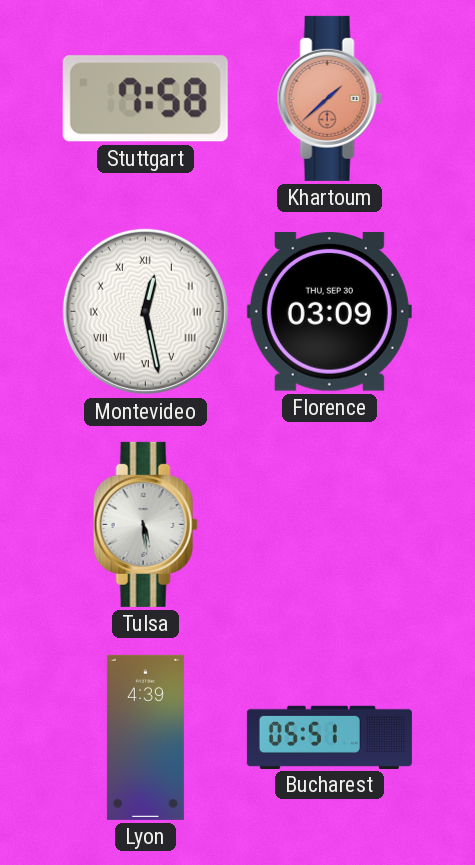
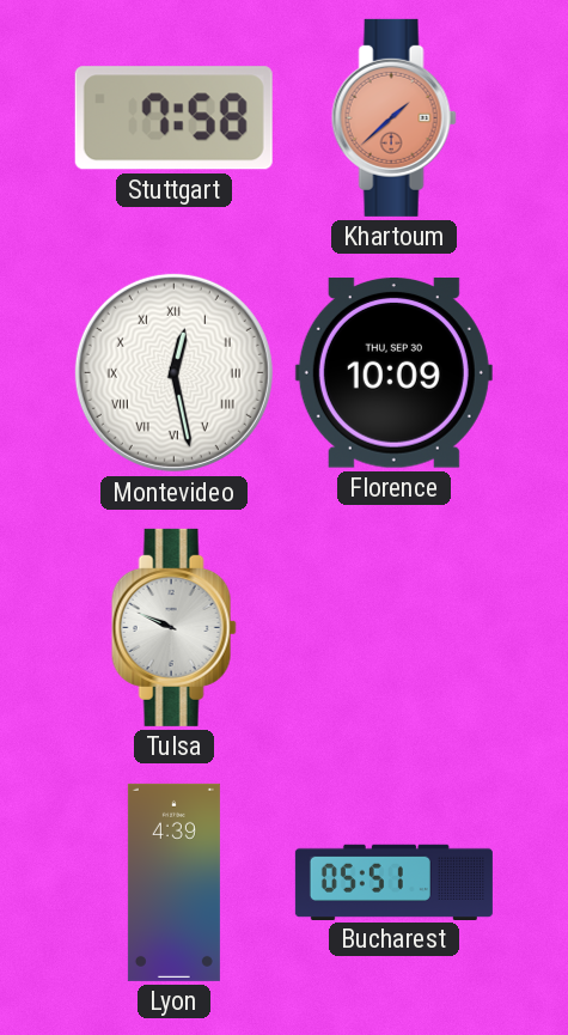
Florence: 03:09 -> 10:09 (393, 373)
Tulsa: 5:29 -> 9:49 (173, 627)
